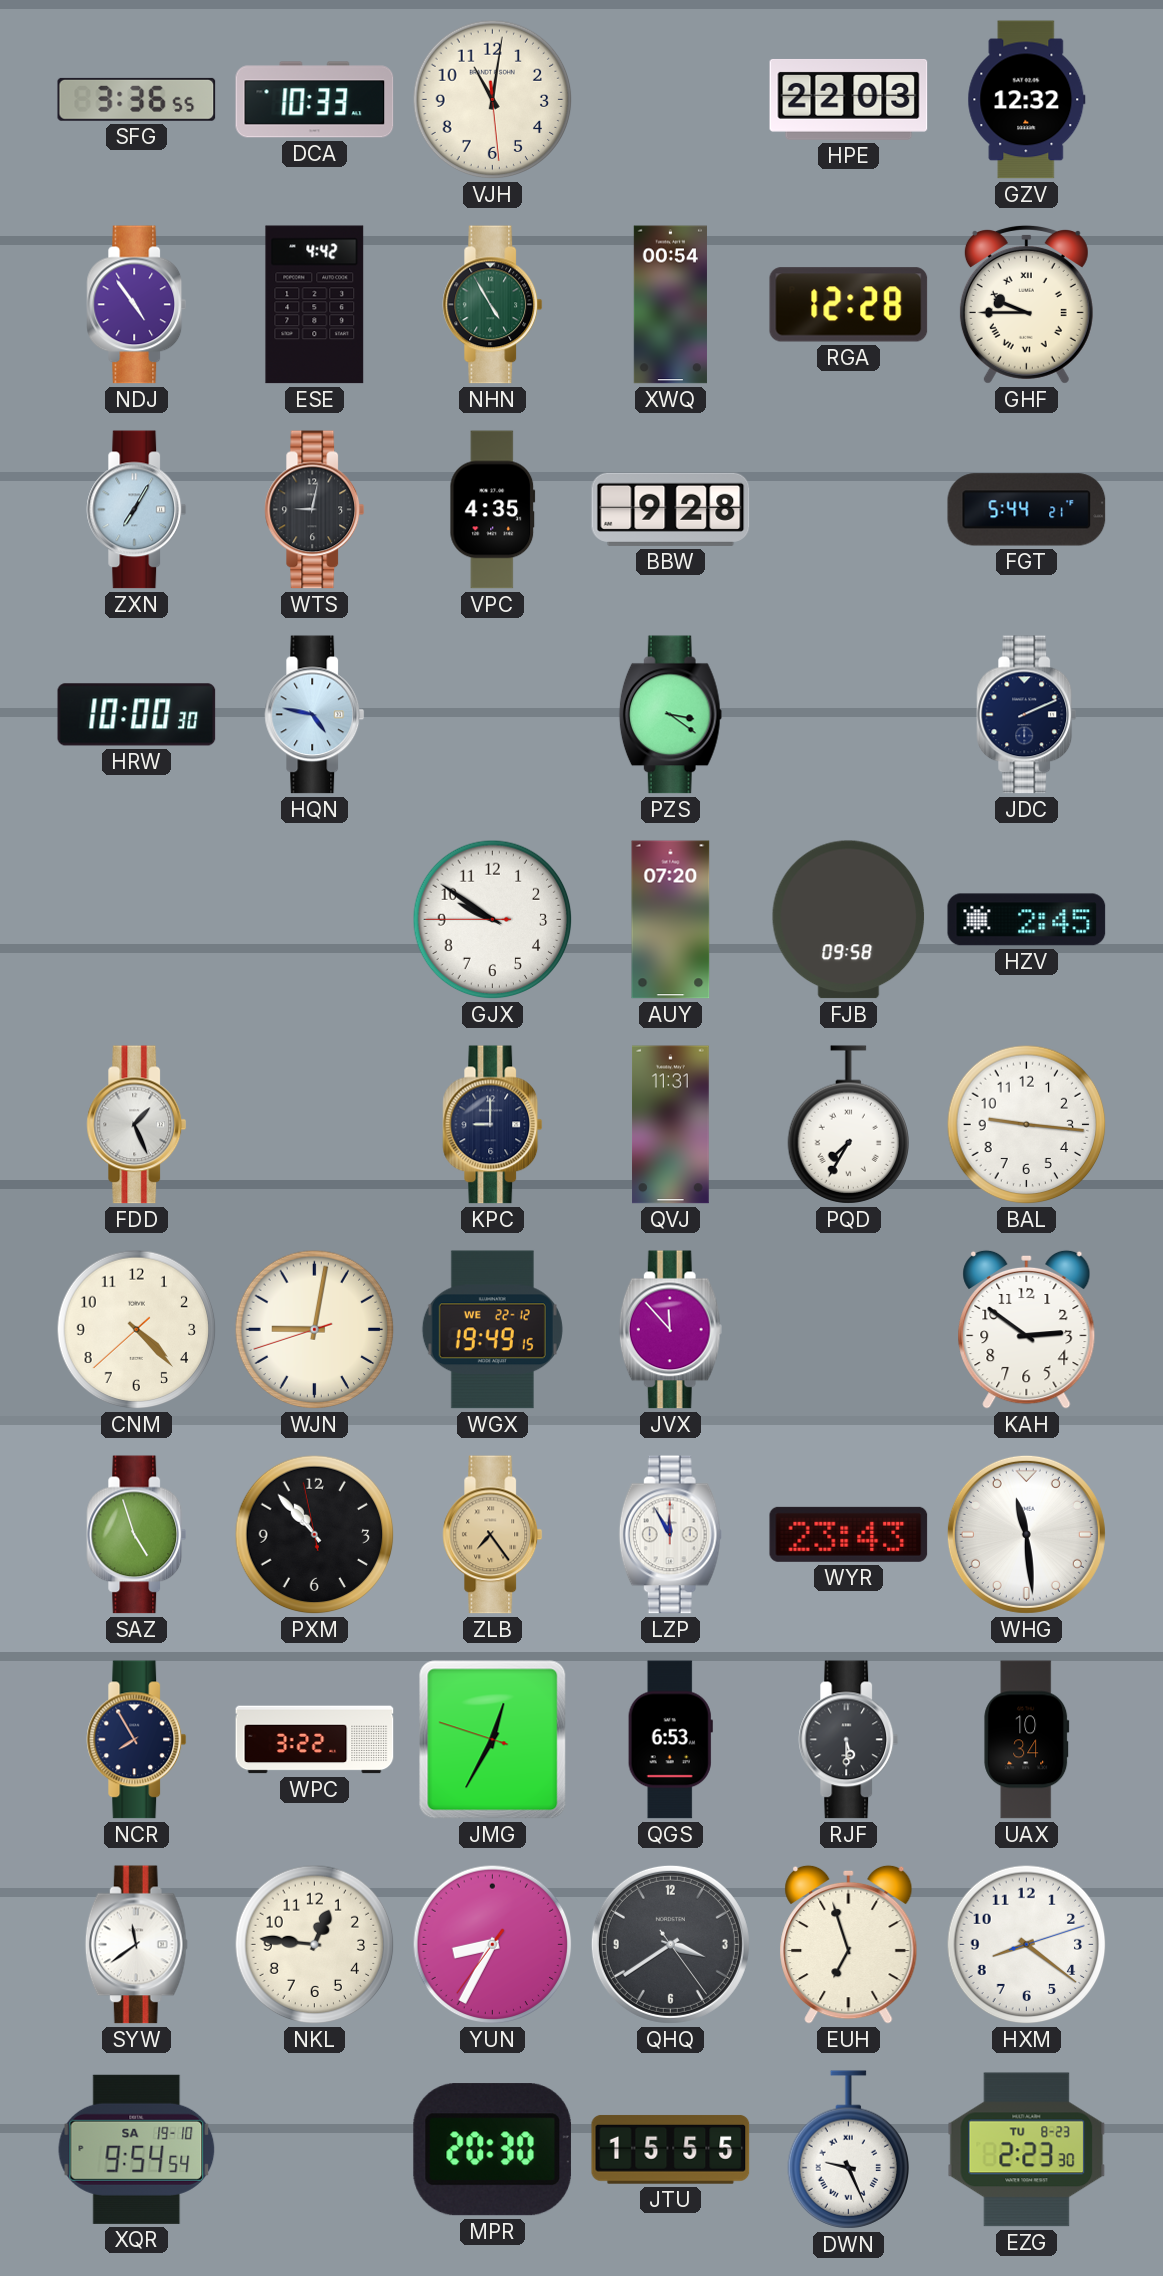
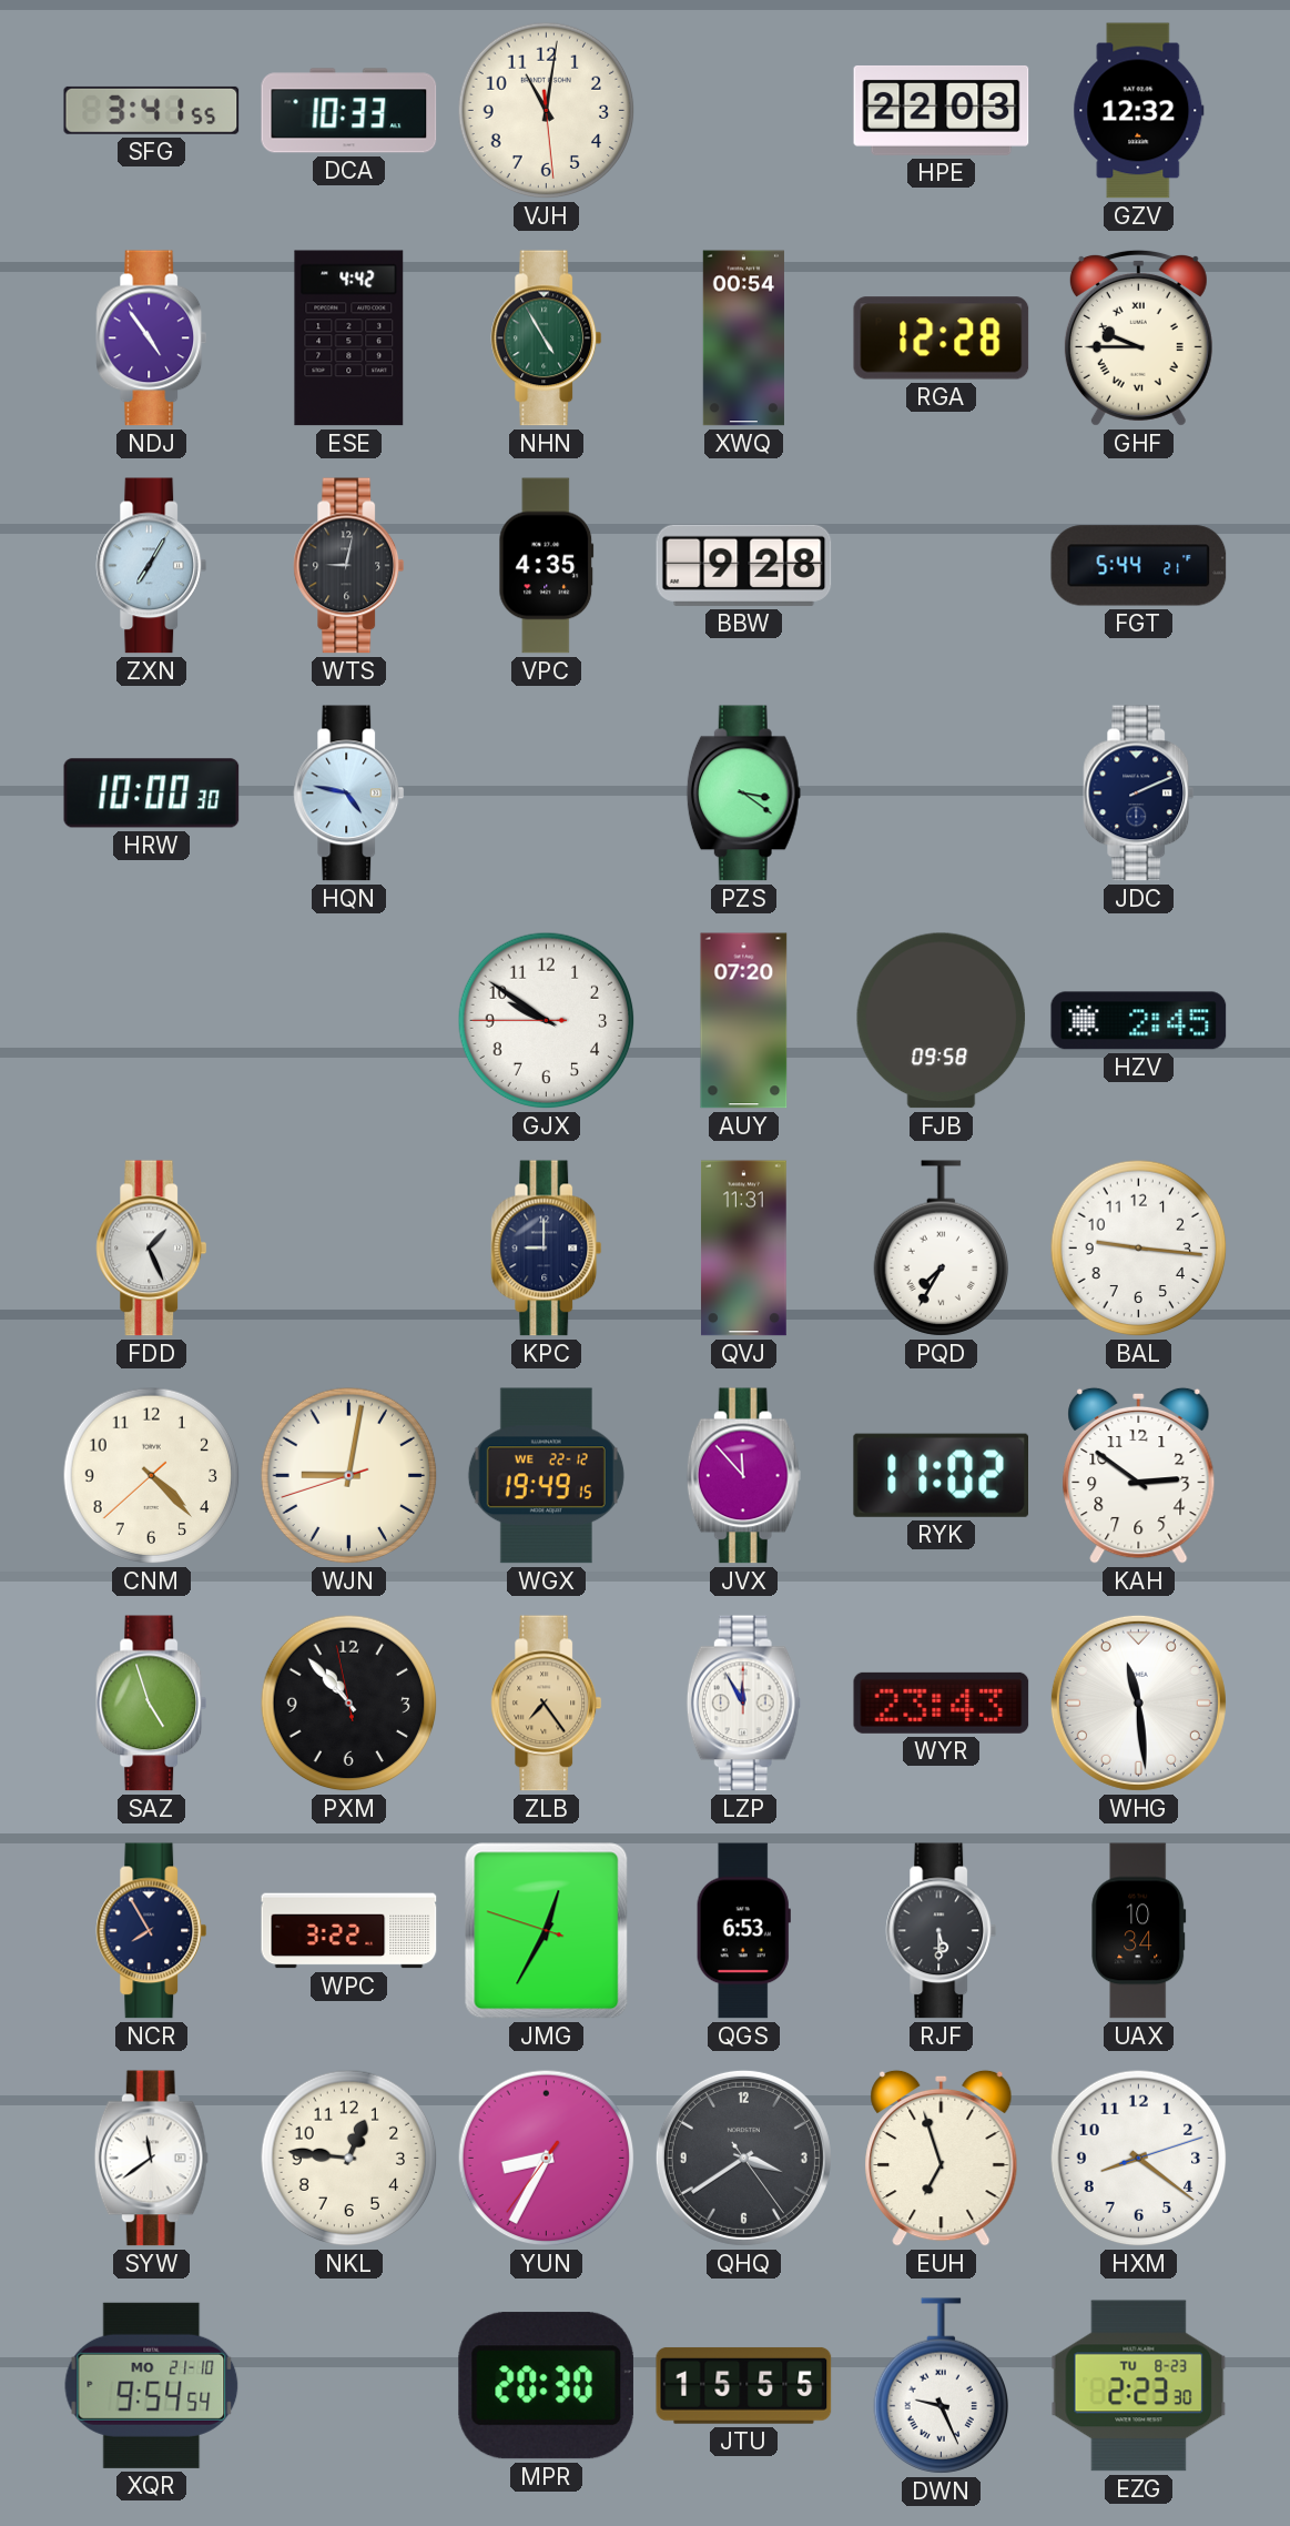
SFG: 3:36 -> 3:41 (152, 110)
RYK: none -> 11:02 (941, 1475)
XQR date: SA 19-10 -> MO 21-10 (152, 2385)
